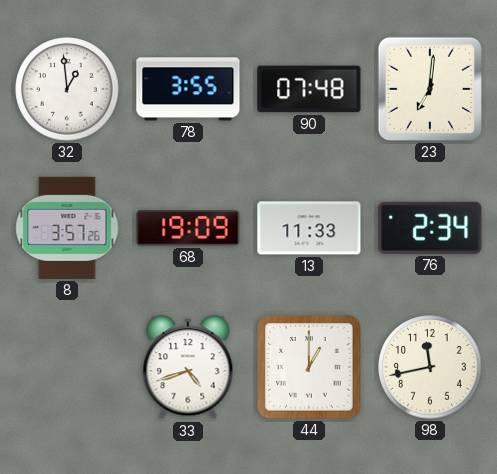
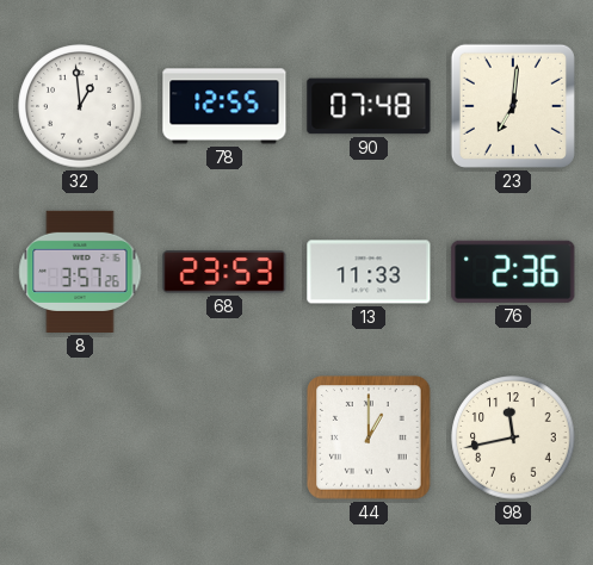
78: 3:55 -> 12:55 (224, 106)
68: 19:09 -> 23:53 (224, 272)
76: 2:34 -> 2:36 (513, 272)
33: 4:42 -> none (188, 368)
